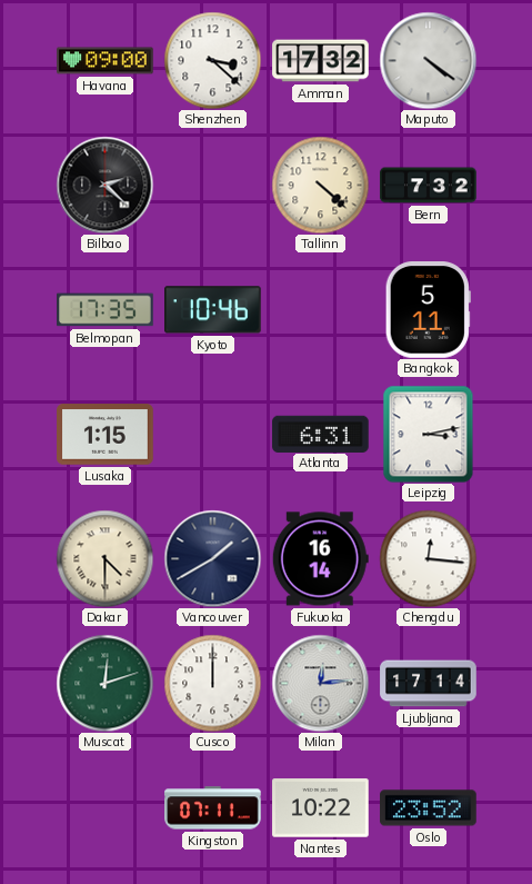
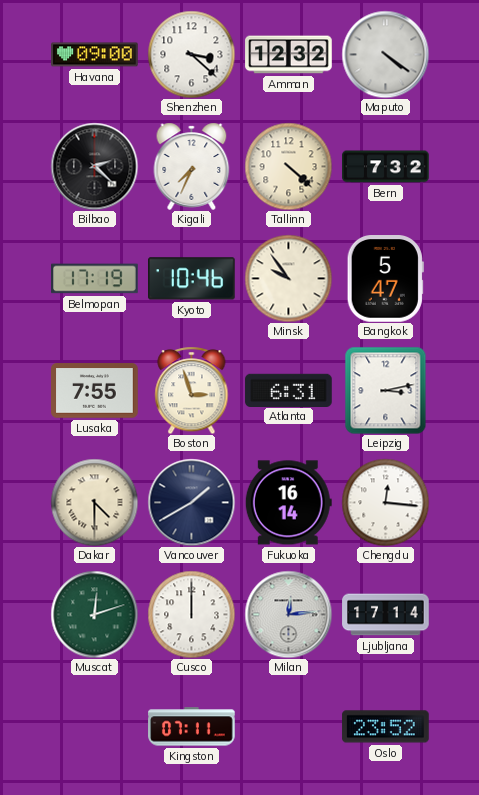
Amman: 17:32 -> 12:32 (289, 55)
Kigali: none -> 7:34 (192, 166)
Belmopan: 17:35 -> 17:19 (95, 279)
Minsk: none -> 9:54 (288, 278)
Bangkok: 5:11 -> 5:47 (385, 279)
Lusaka: 1:15 -> 7:55 (95, 391)
Boston: none -> 2:57 (192, 390)
Nantes: 10:22 -> none (321, 808)
